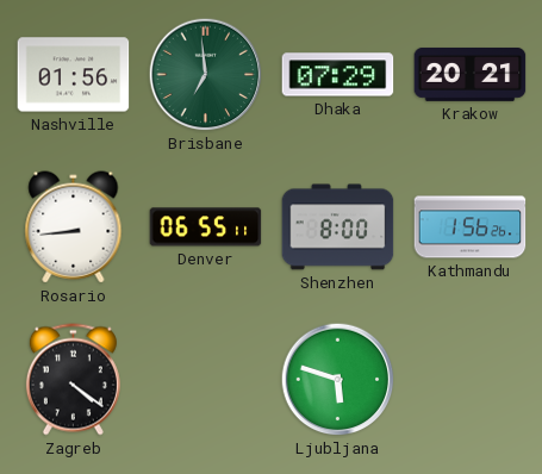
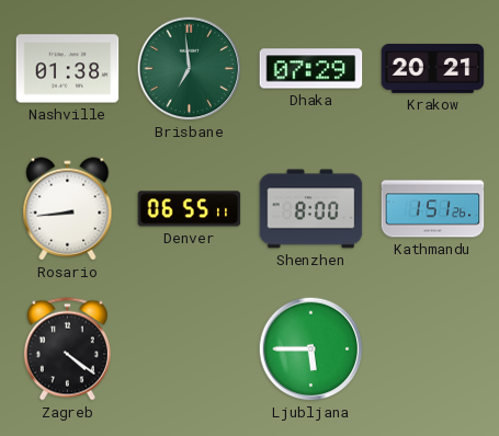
Nashville: 01:56 -> 01:38 (68, 69)
Kathmandu: 1:56 -> 1:51 (433, 209)
Ljubljana: 5:48 -> 5:45 (311, 349)
